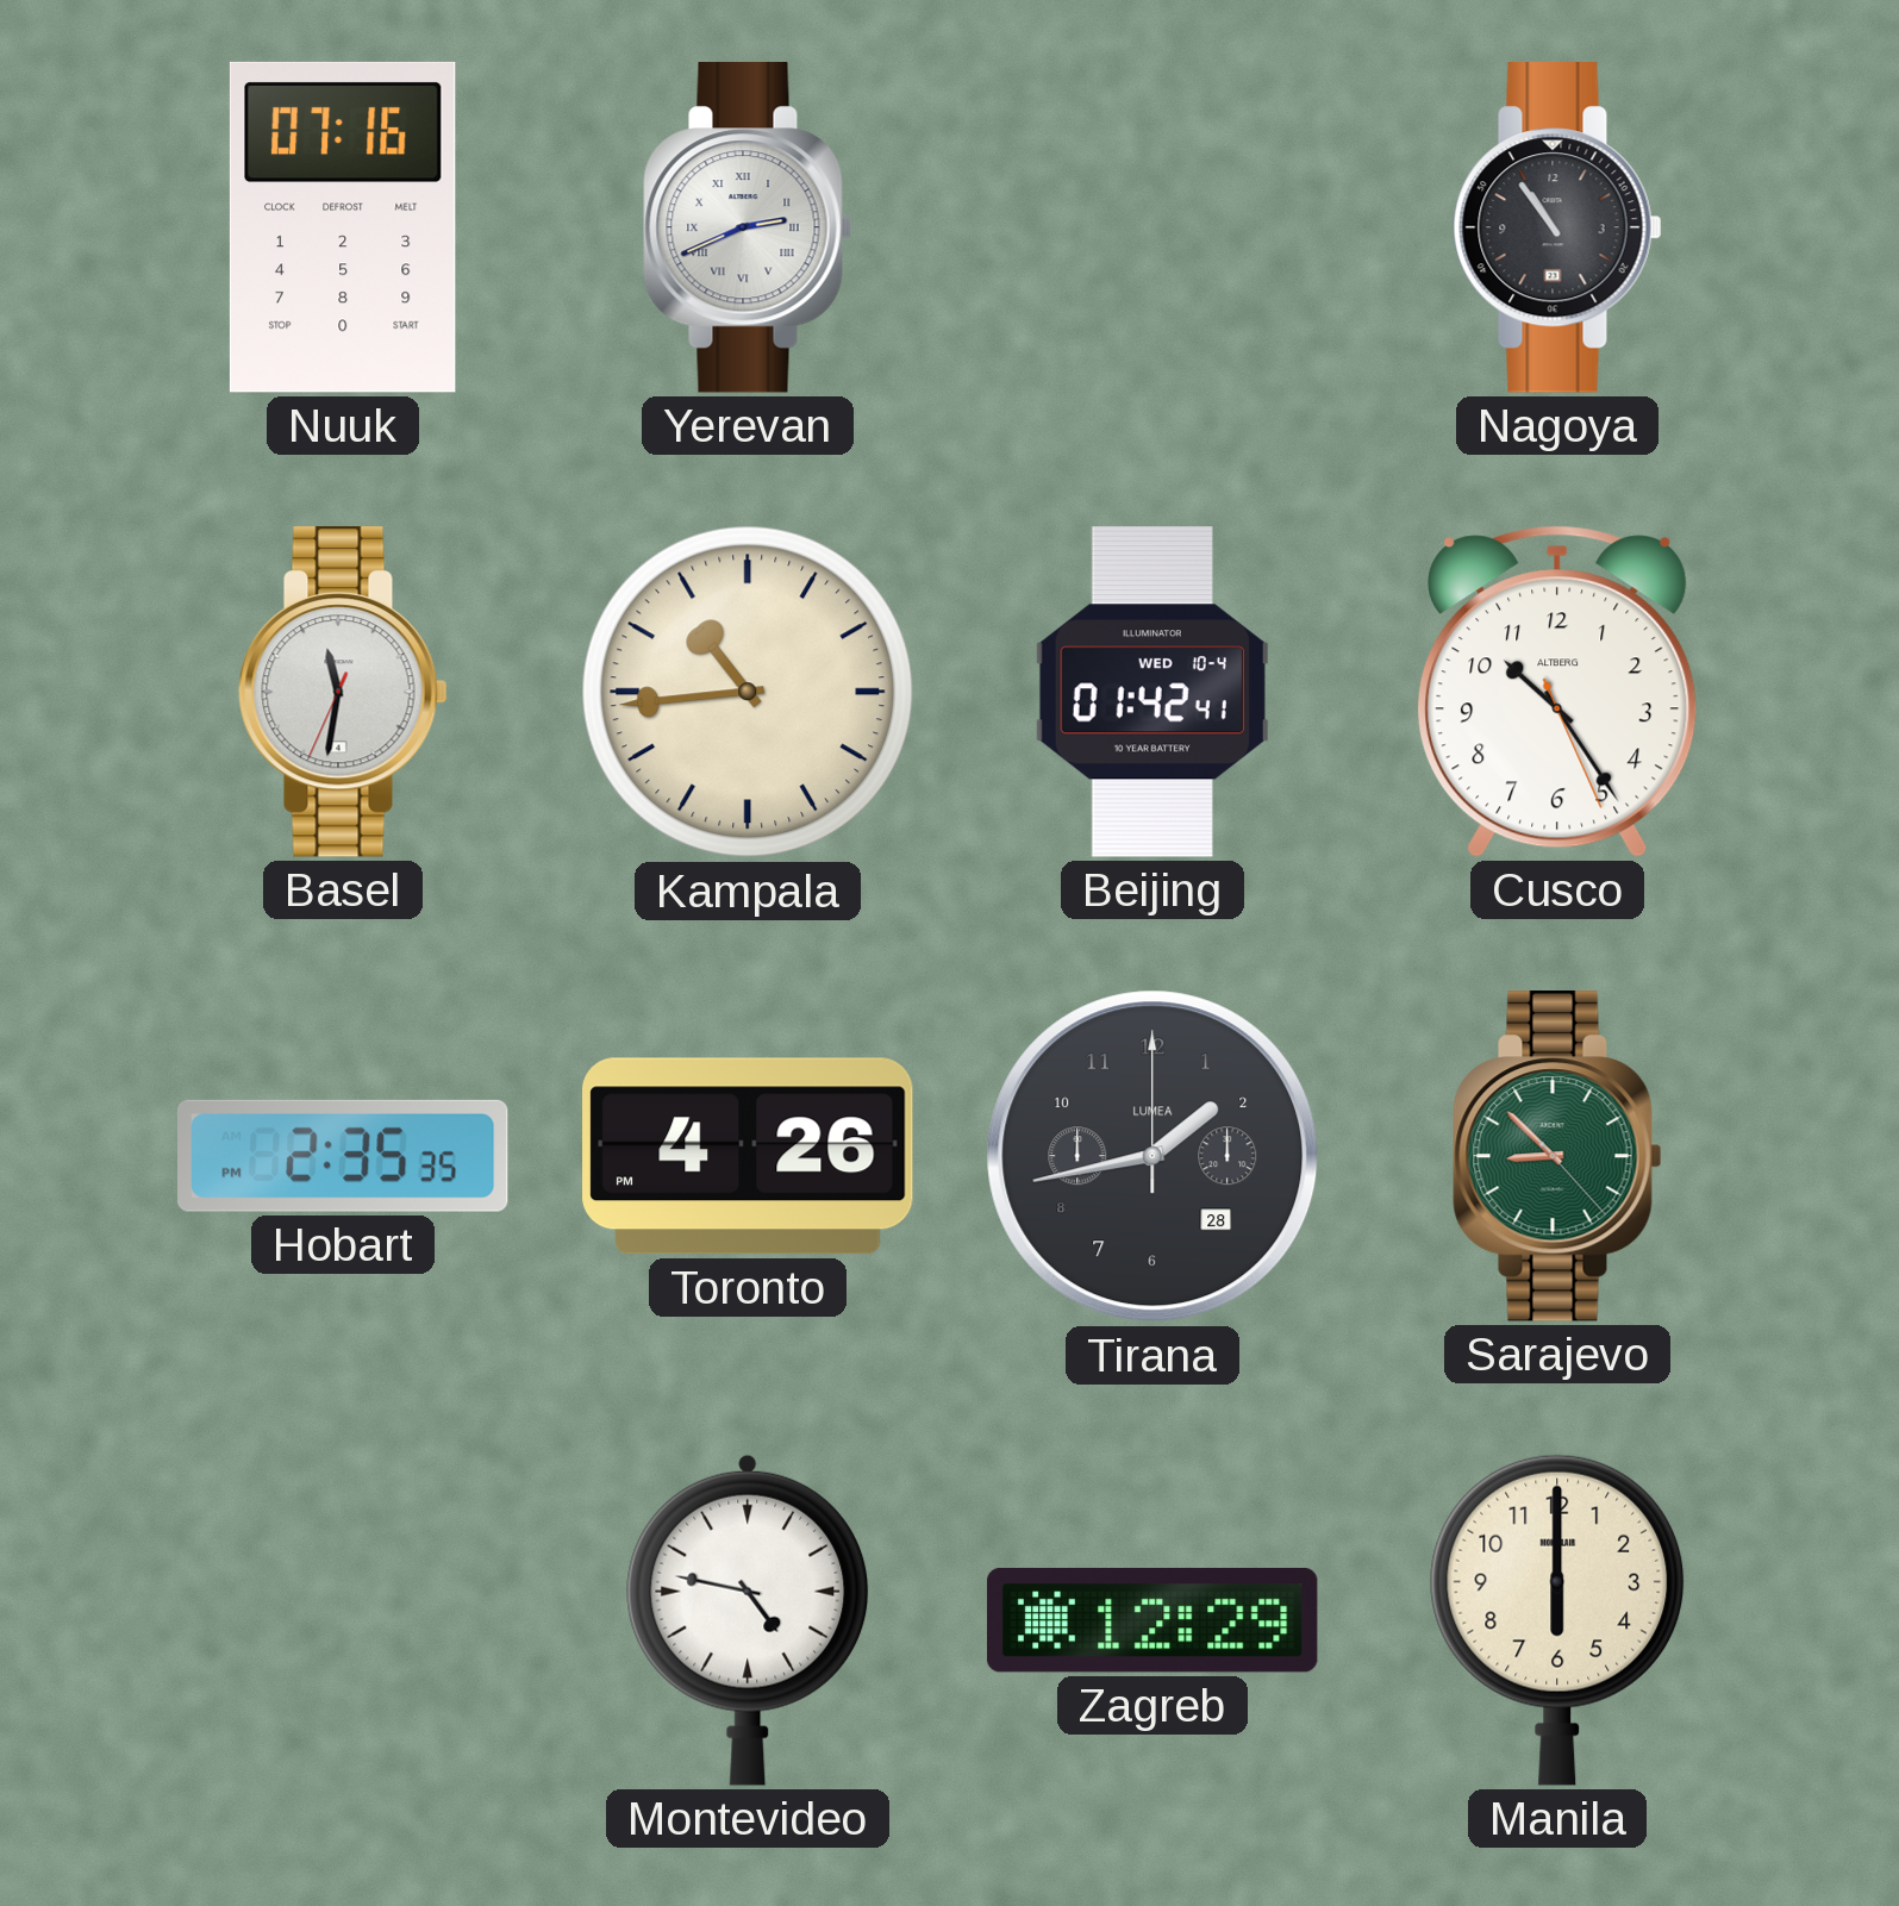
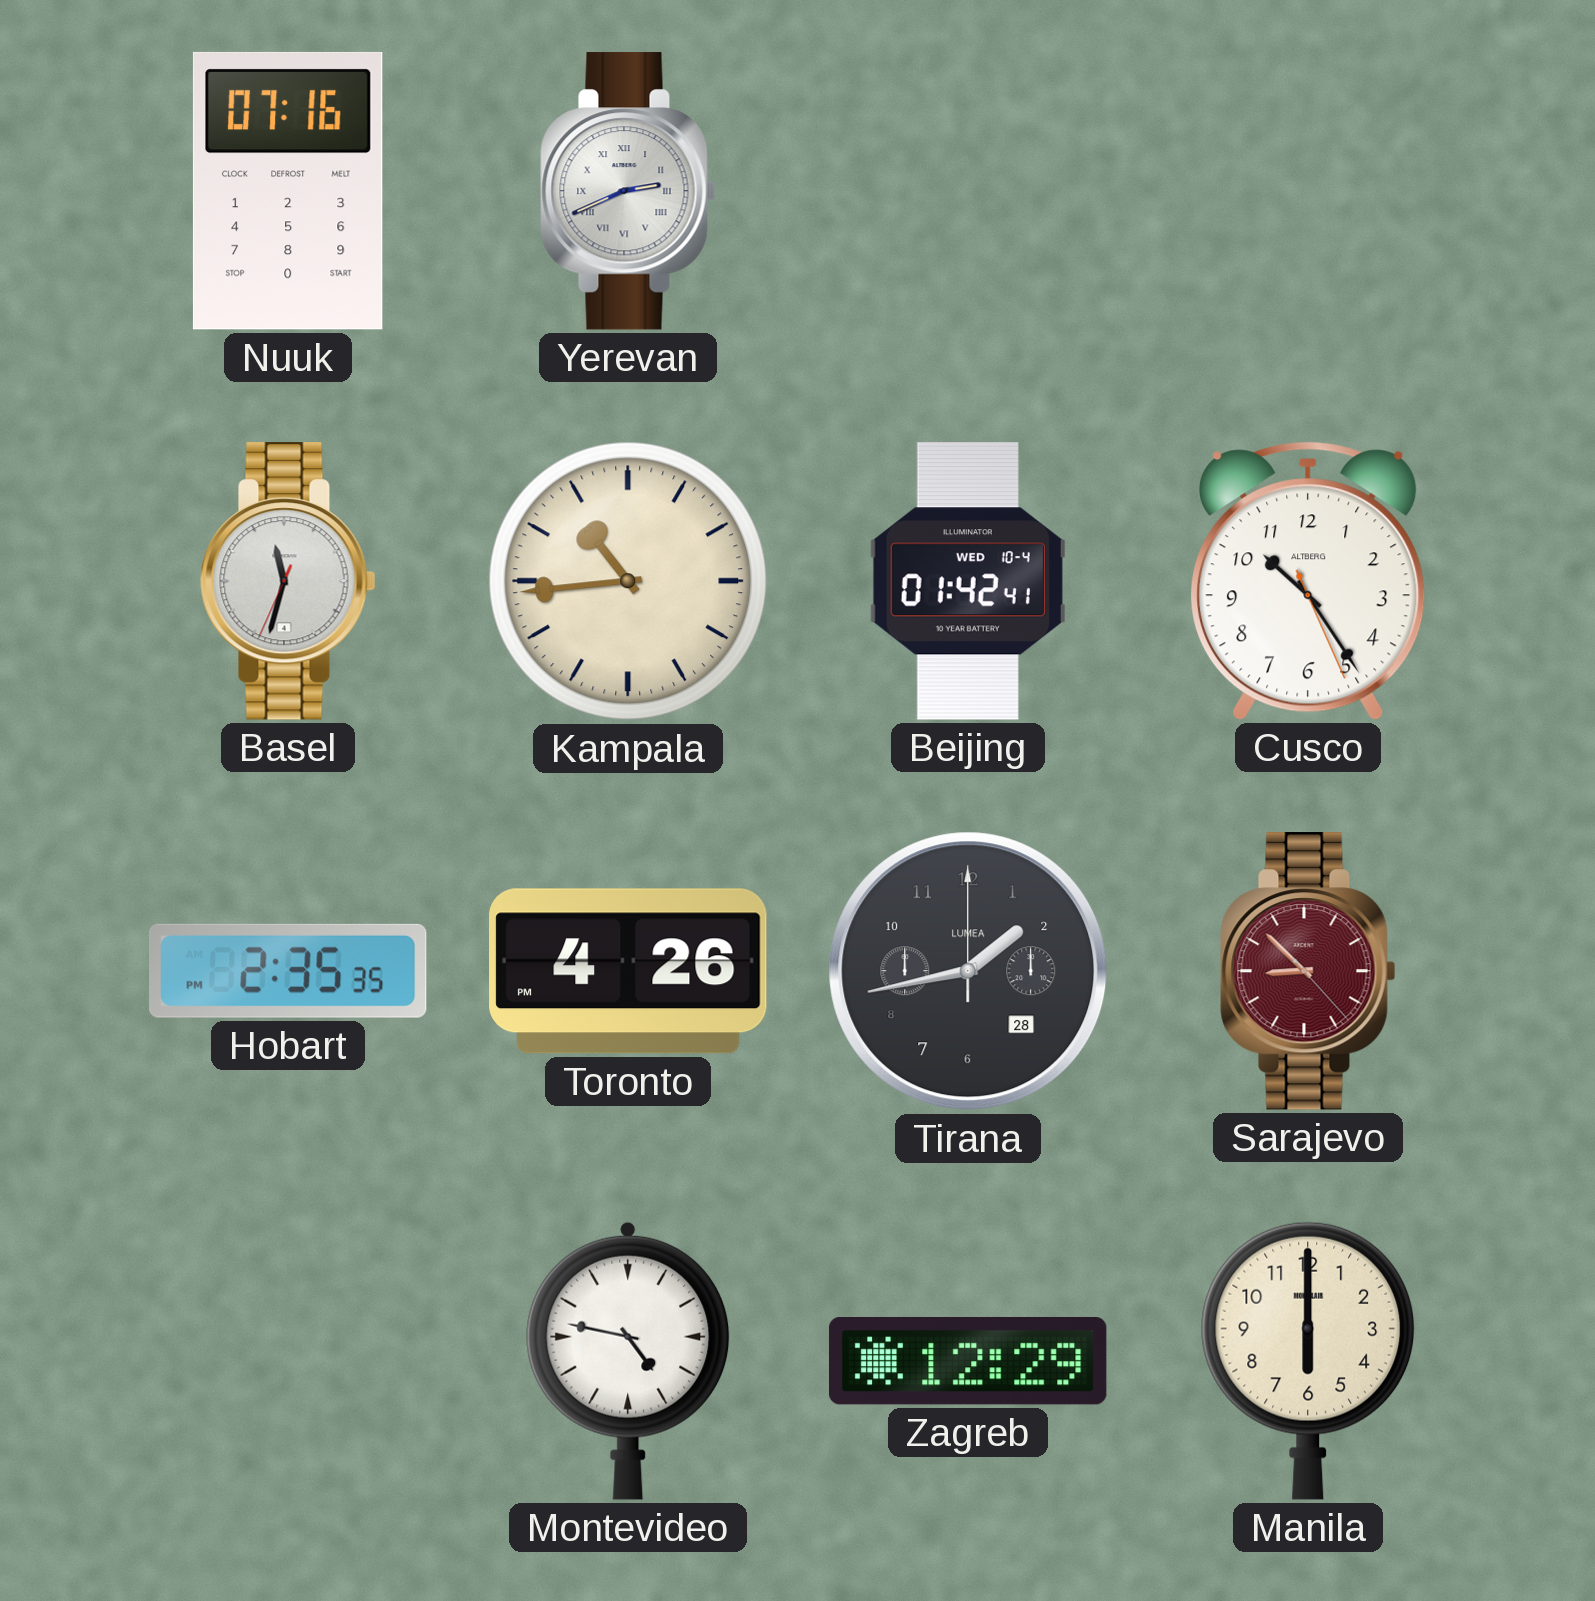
Nagoya: 10:54 -> none (1557, 227)
Basel: 11:31 -> 11:32 (288, 581)
Sarajevo dial: green -> burgundy (1308, 971)
